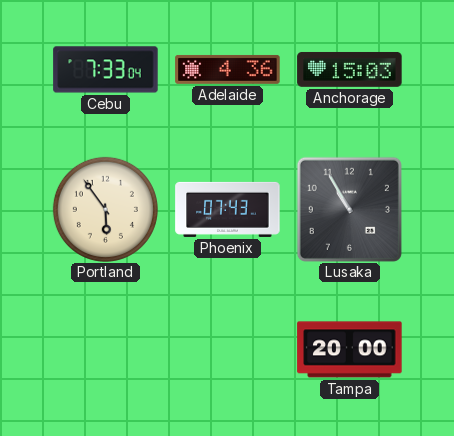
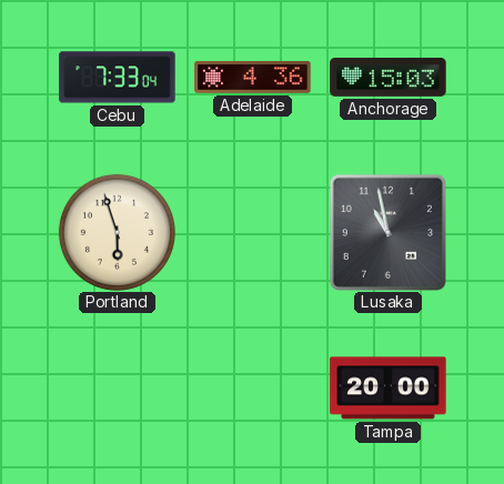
Portland: 5:54 -> 5:57 (117, 232)
Phoenix: 07:43 -> none (228, 209)
Lusaka: 10:55 -> 10:58 (387, 232)
